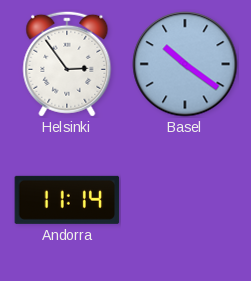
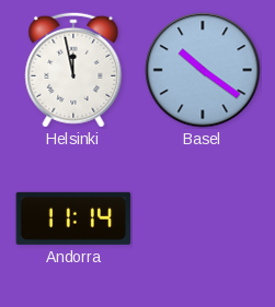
Helsinki: 2:54 -> 11:58 (73, 70)
